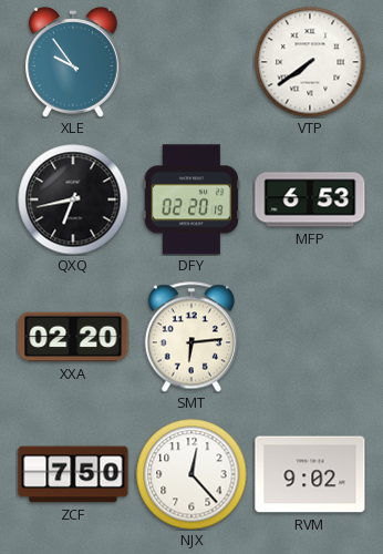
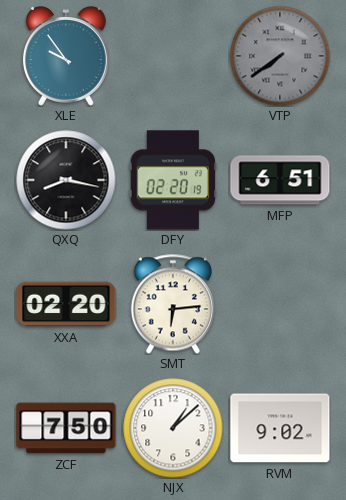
VTP dial: white -> grey (280, 56)
QXQ: 6:43 -> 8:17 (66, 180)
MFP: 6:53 -> 6:51 (280, 180)
NJX: 12:23 -> 1:08 (173, 428)
